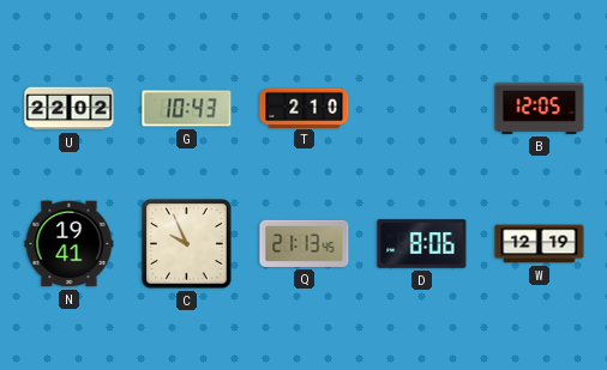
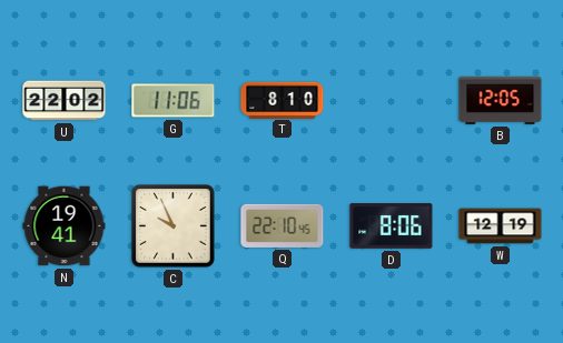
G: 10:43 -> 11:06 (174, 101)
T: 2:10 -> 8:10 (283, 100)
Q: 21:13 -> 22:10 (283, 225)
